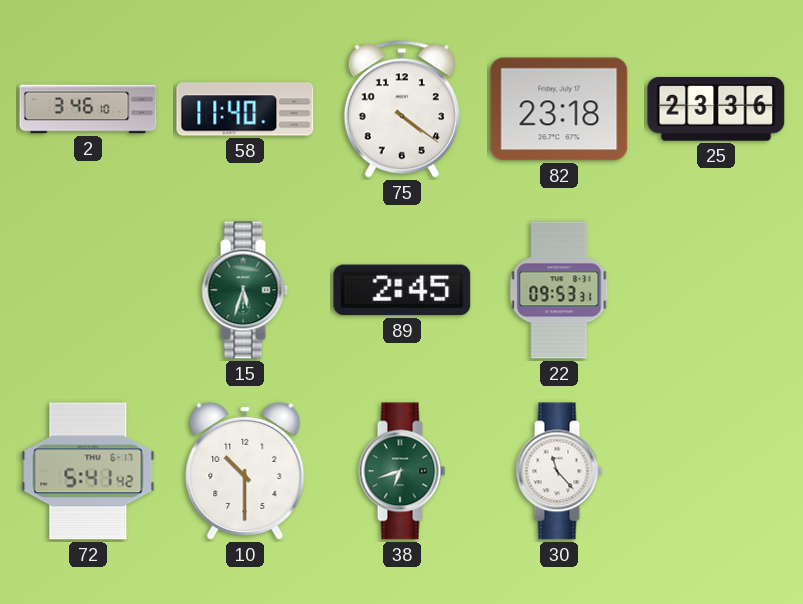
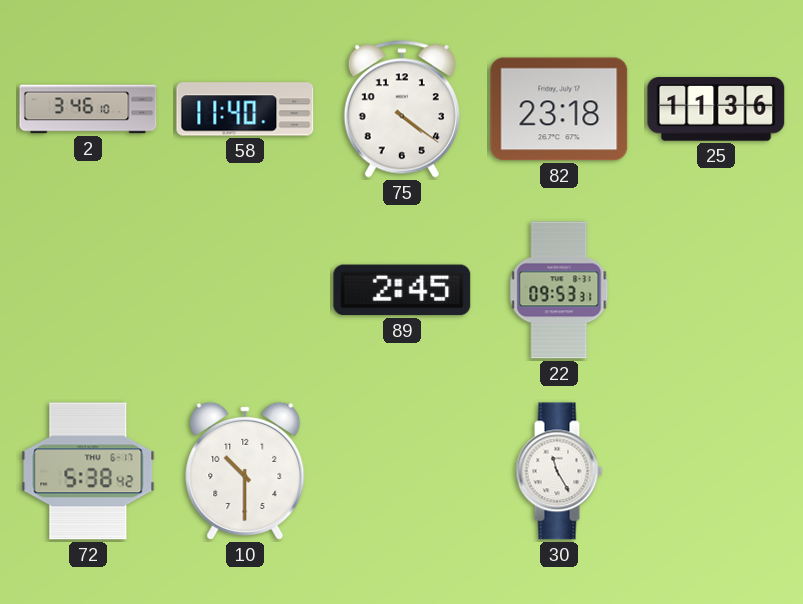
25: 23:36 -> 11:36 (716, 109)
15: 5:33 -> none (245, 290)
72: 5:41 -> 5:38 (88, 471)
38: 6:42 -> none (402, 471)
30: 11:23 -> 11:25 (559, 471)
